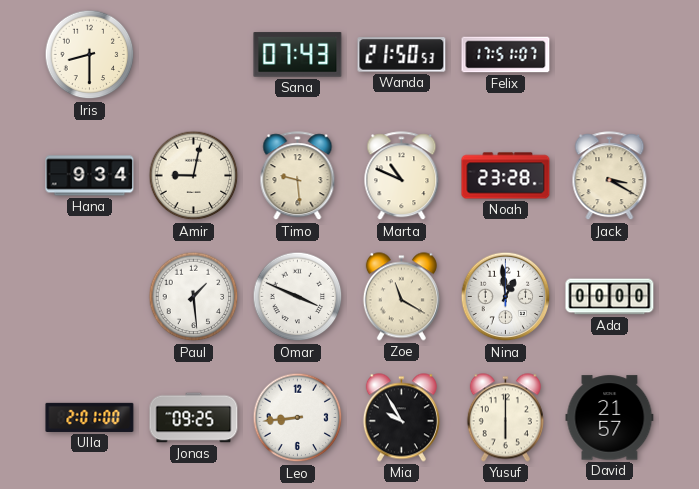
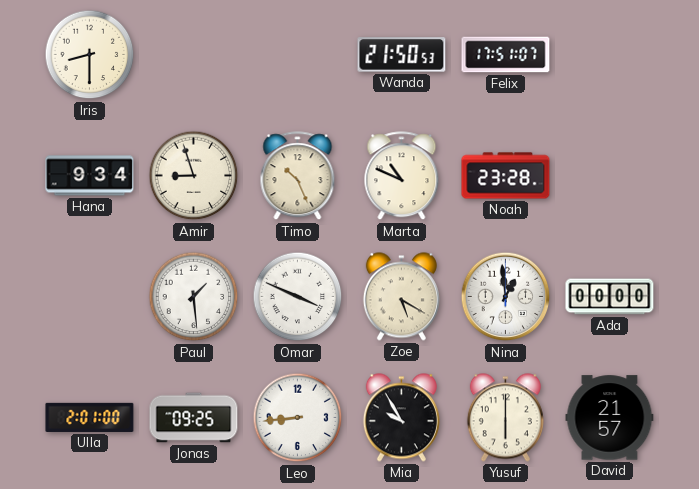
Sana: 07:43 -> none (298, 55)
Amir: 9:02 -> 8:57 (194, 176)
Timo: 9:29 -> 10:26 (298, 176)
Jack: 3:20 -> none (610, 176)
Zoe: 11:20 -> 5:20 (401, 297)
